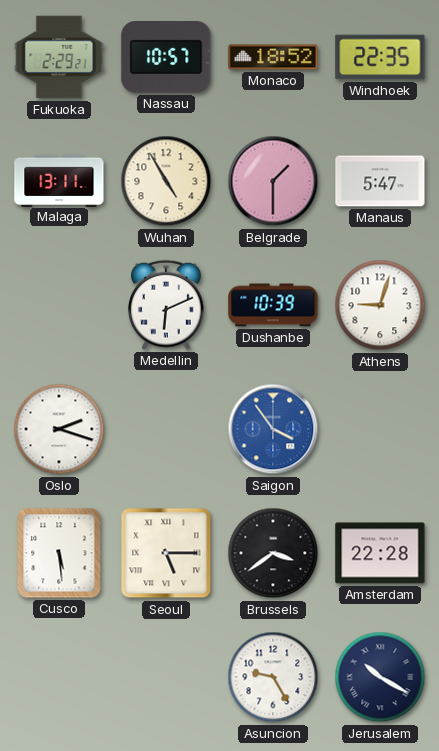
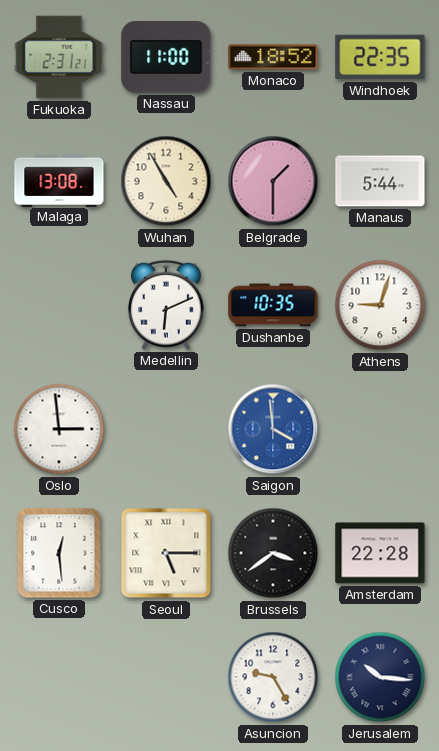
Fukuoka: 2:29 -> 2:31 (59, 57)
Nassau: 10:57 -> 11:00 (166, 58)
Malaga: 13:11 -> 13:08 (59, 180)
Manaus: 5:47 -> 5:44 (380, 181)
Dushanbe: 10:39 -> 10:35 (273, 305)
Oslo: 2:18 -> 2:59 (59, 429)
Saigon: 3:54 -> 3:59 (273, 429)
Cusco: 5:29 -> 12:29 (59, 553)
Jerusalem: 10:20 -> 10:16 (380, 677)
